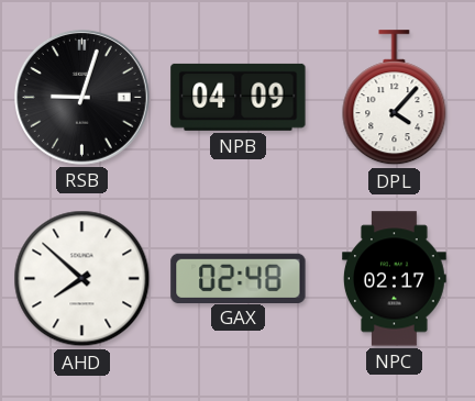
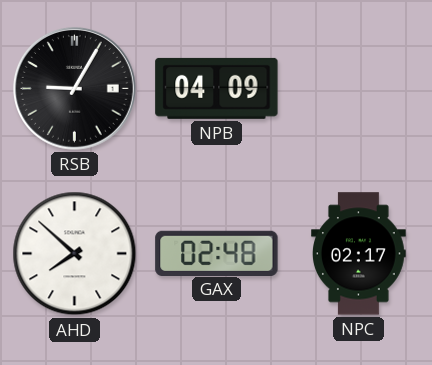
RSB: 9:03 -> 9:05 (74, 88)
DPL: 4:07 -> none (395, 98)
